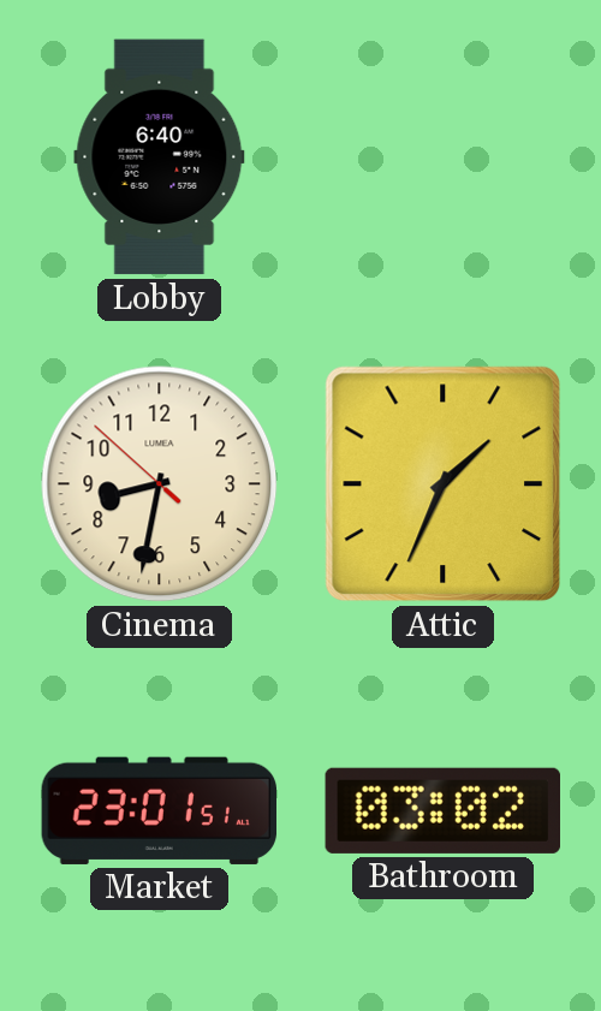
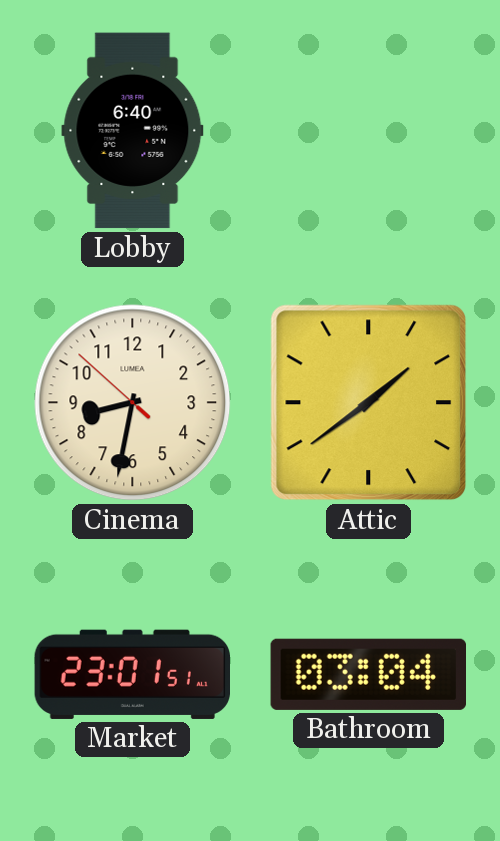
Attic: 1:34 -> 1:39 (369, 403)
Bathroom: 03:02 -> 03:04 (368, 674)
